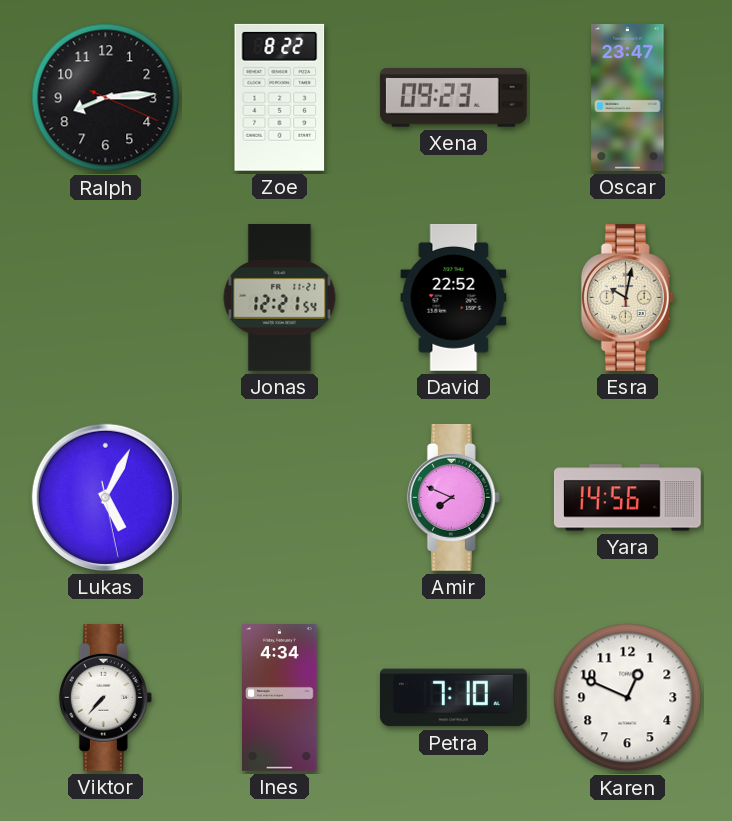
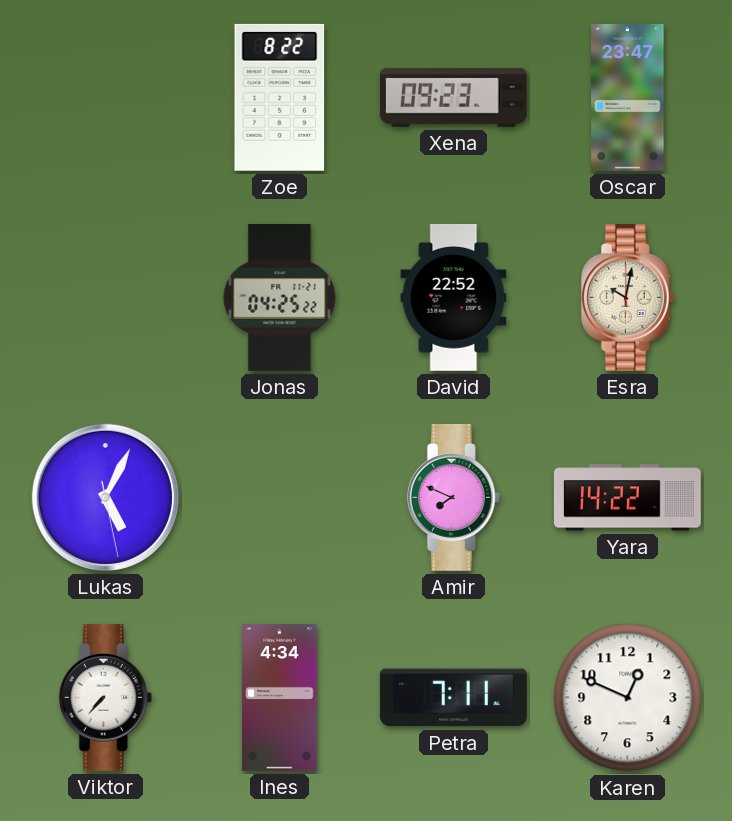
Ralph: 8:14 -> none (106, 98)
Jonas: 12:21 -> 04:25 (280, 297)
Yara: 14:56 -> 14:22 (627, 498)
Petra: 7:10 -> 7:11 (453, 698)
